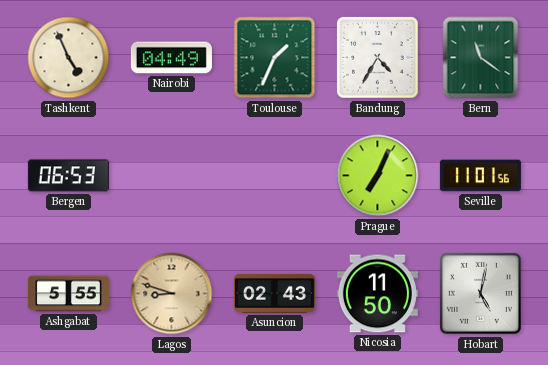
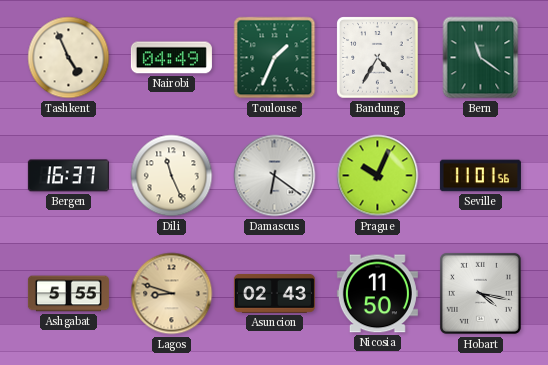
Bergen: 06:53 -> 16:37 (68, 176)
Dili: none -> 11:26 (172, 176)
Damascus: none -> 6:21 (275, 176)
Prague: 7:04 -> 10:04 (378, 176)
Hobart: 5:02 -> 4:17 (480, 293)
